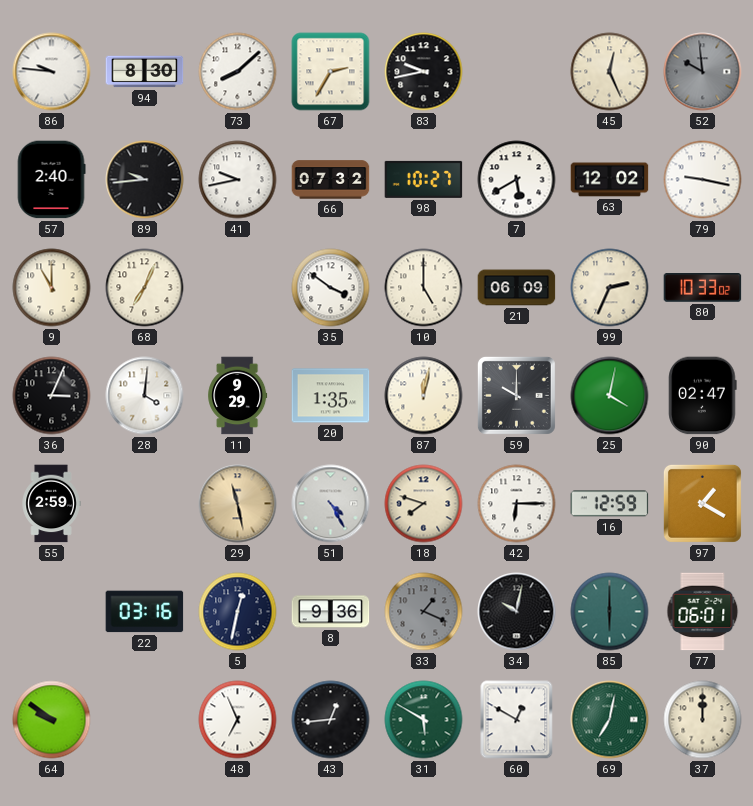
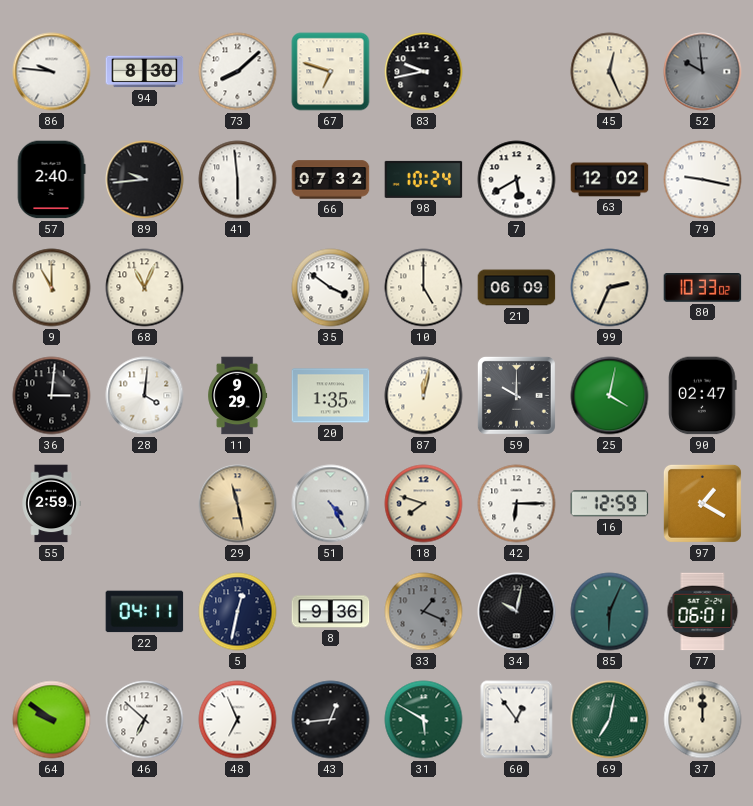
67: 2:35 -> 6:48 (331, 72)
41: 9:43 -> 5:59 (238, 180)
98: 10:27 -> 10:24 (424, 179)
68: 7:04 -> 11:04 (145, 288)
36: 3:04 -> 3:01 (52, 396)
22: 03:16 -> 04:11 (145, 612)
85: 6:00 -> 6:04 (610, 612)
46: none -> 6:52 (145, 720)
60: 12:50 -> 12:54 (517, 720)
